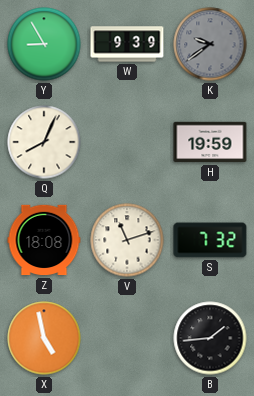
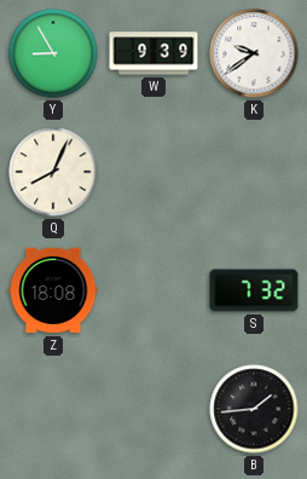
K dial: grey -> white (254, 53)
H: 19:59 -> none (210, 142)
V: 11:12 -> none (127, 240)
X: 4:58 -> none (44, 338)
